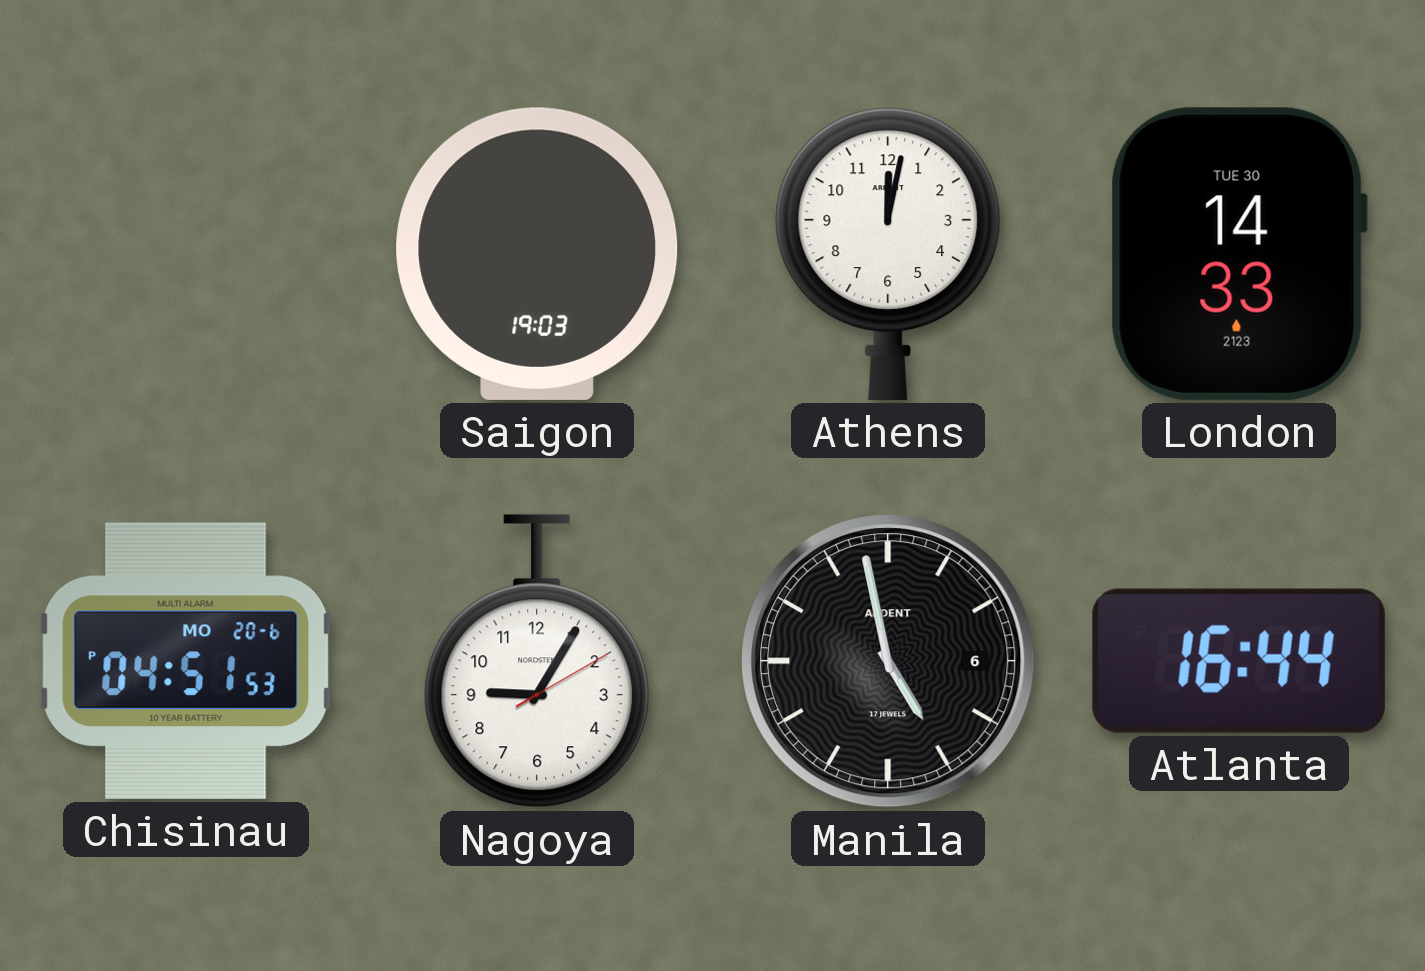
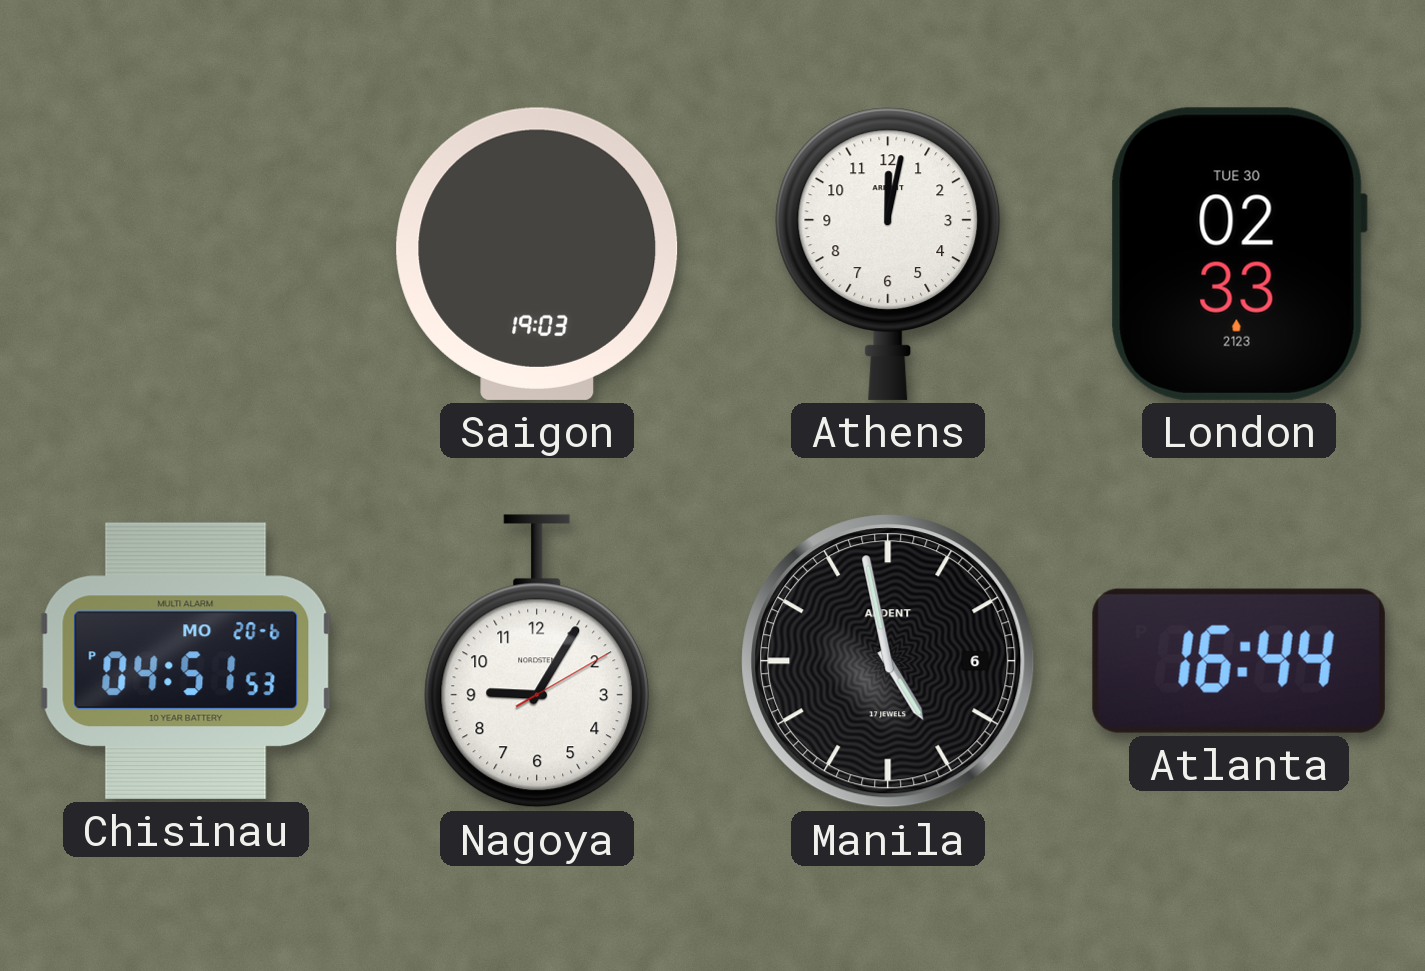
London: 14:33 -> 02:33 (1239, 254)
